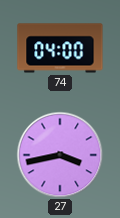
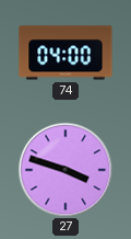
27: 3:43 -> 3:48 (65, 170)
